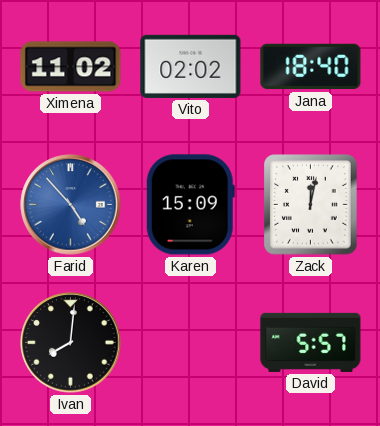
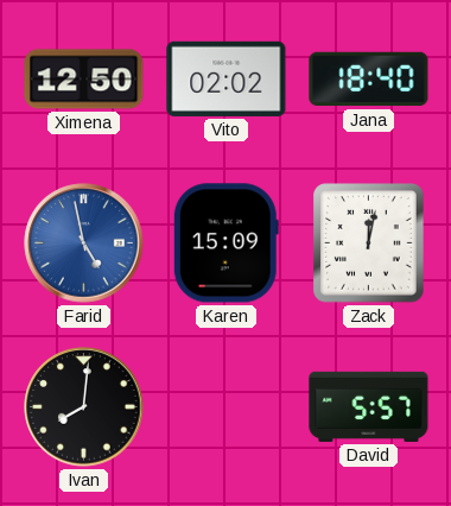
Ximena: 11:02 -> 12:50 (84, 80)
Farid: 4:53 -> 4:58 (84, 243)
